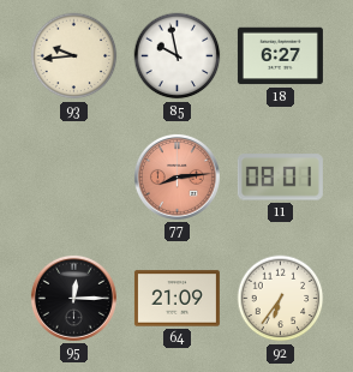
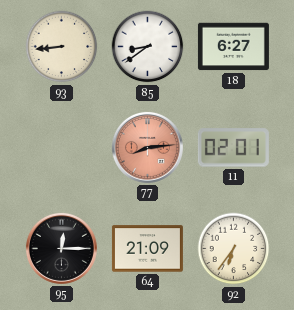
93: 9:44 -> 8:44 (62, 47)
85: 9:58 -> 8:39 (148, 47)
11: 08:01 -> 02:01 (233, 148)
